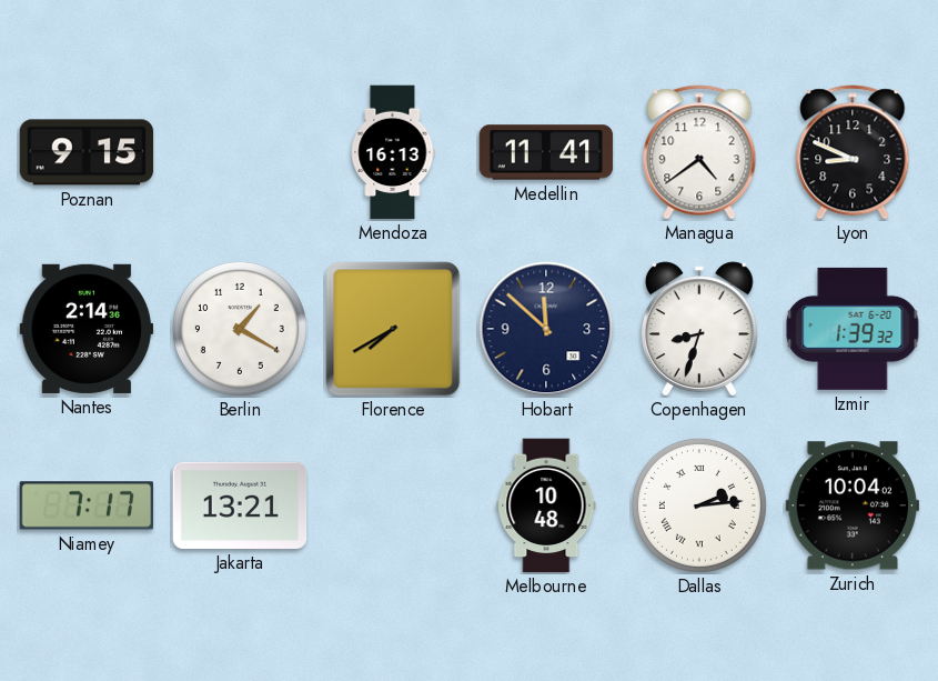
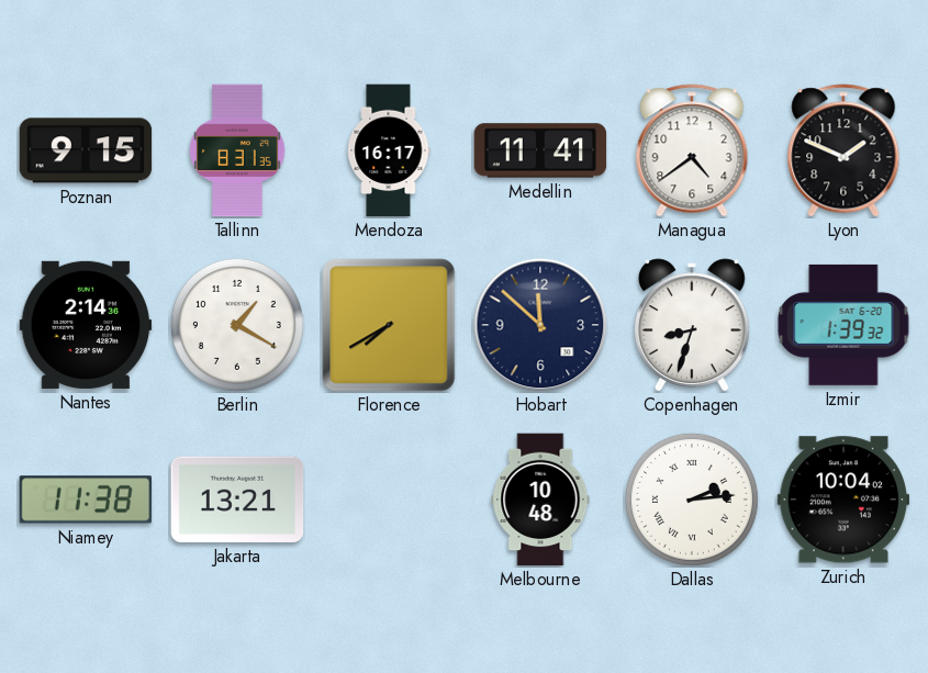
Tallinn: none -> 8:31 (237, 150)
Mendoza: 16:13 -> 16:17 (389, 150)
Lyon: 8:49 -> 1:49 (843, 150)
Niamey: 7:17 -> 11:38 (86, 500)
